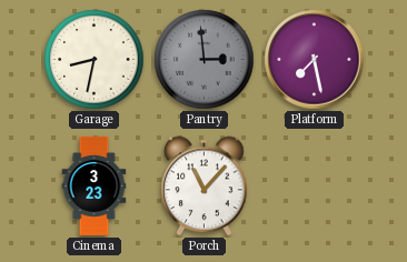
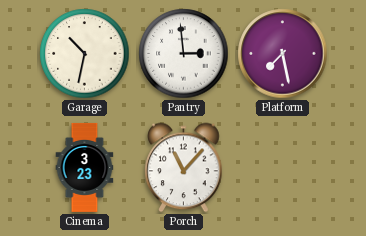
Garage: 8:32 -> 10:32 (85, 54)
Pantry dial: grey -> white (184, 54)
